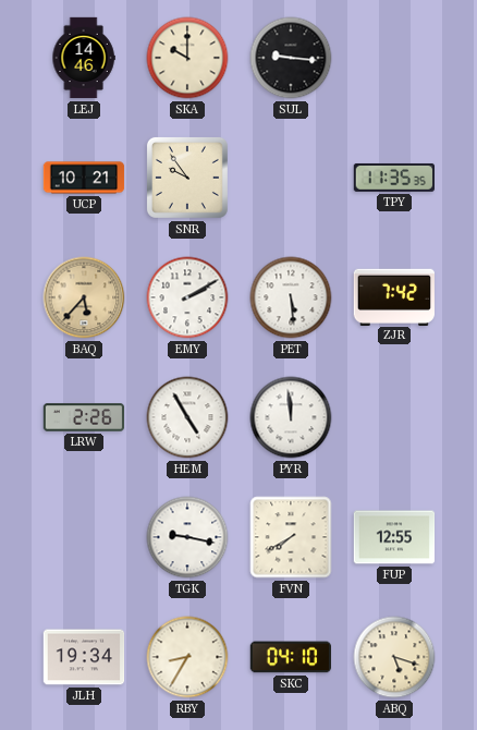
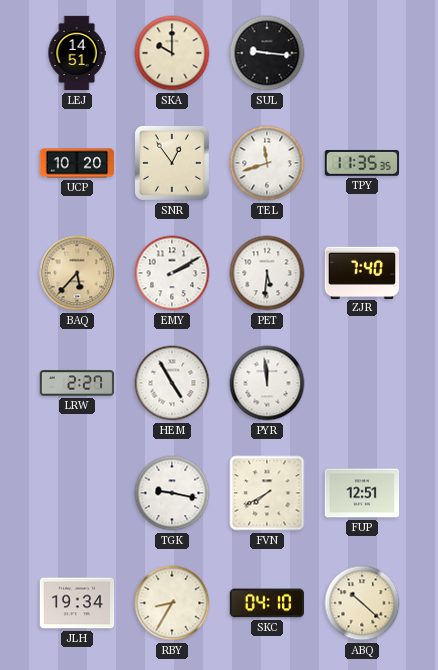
LEJ: 14:46 -> 14:51 (77, 53)
UCP: 10:21 -> 10:20 (77, 163)
SNR: 9:54 -> 12:54 (172, 163)
TEL: none -> 11:42 (267, 163)
PET: 5:29 -> 5:31 (267, 273)
ZJR: 7:42 -> 7:40 (361, 272)
LRW: 2:26 -> 2:27 (77, 383)
FUP: 12:55 -> 12:51 (362, 493)
ABQ: 5:18 -> 10:22 (362, 603)
